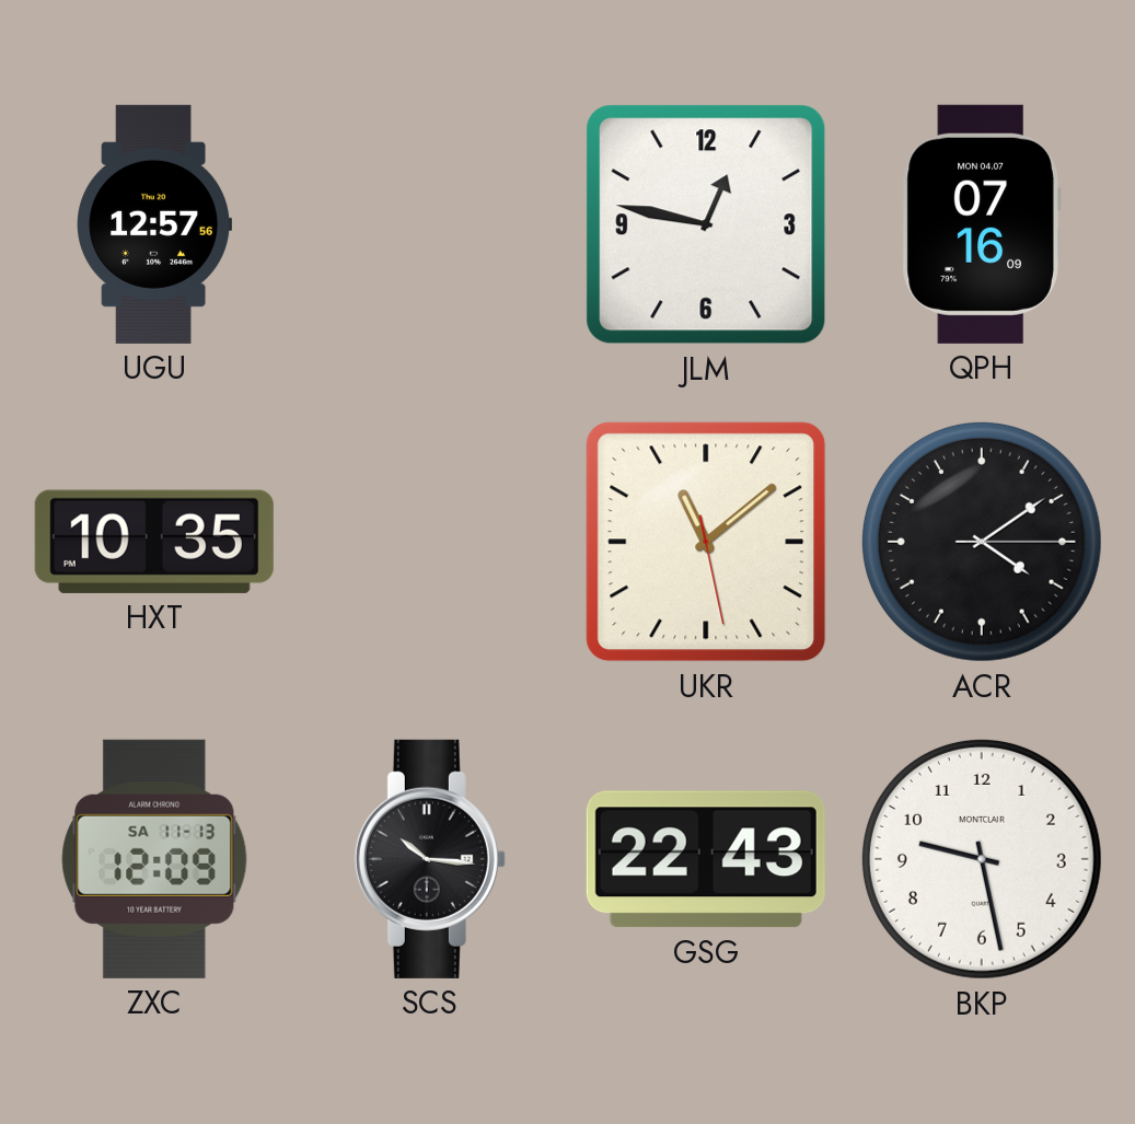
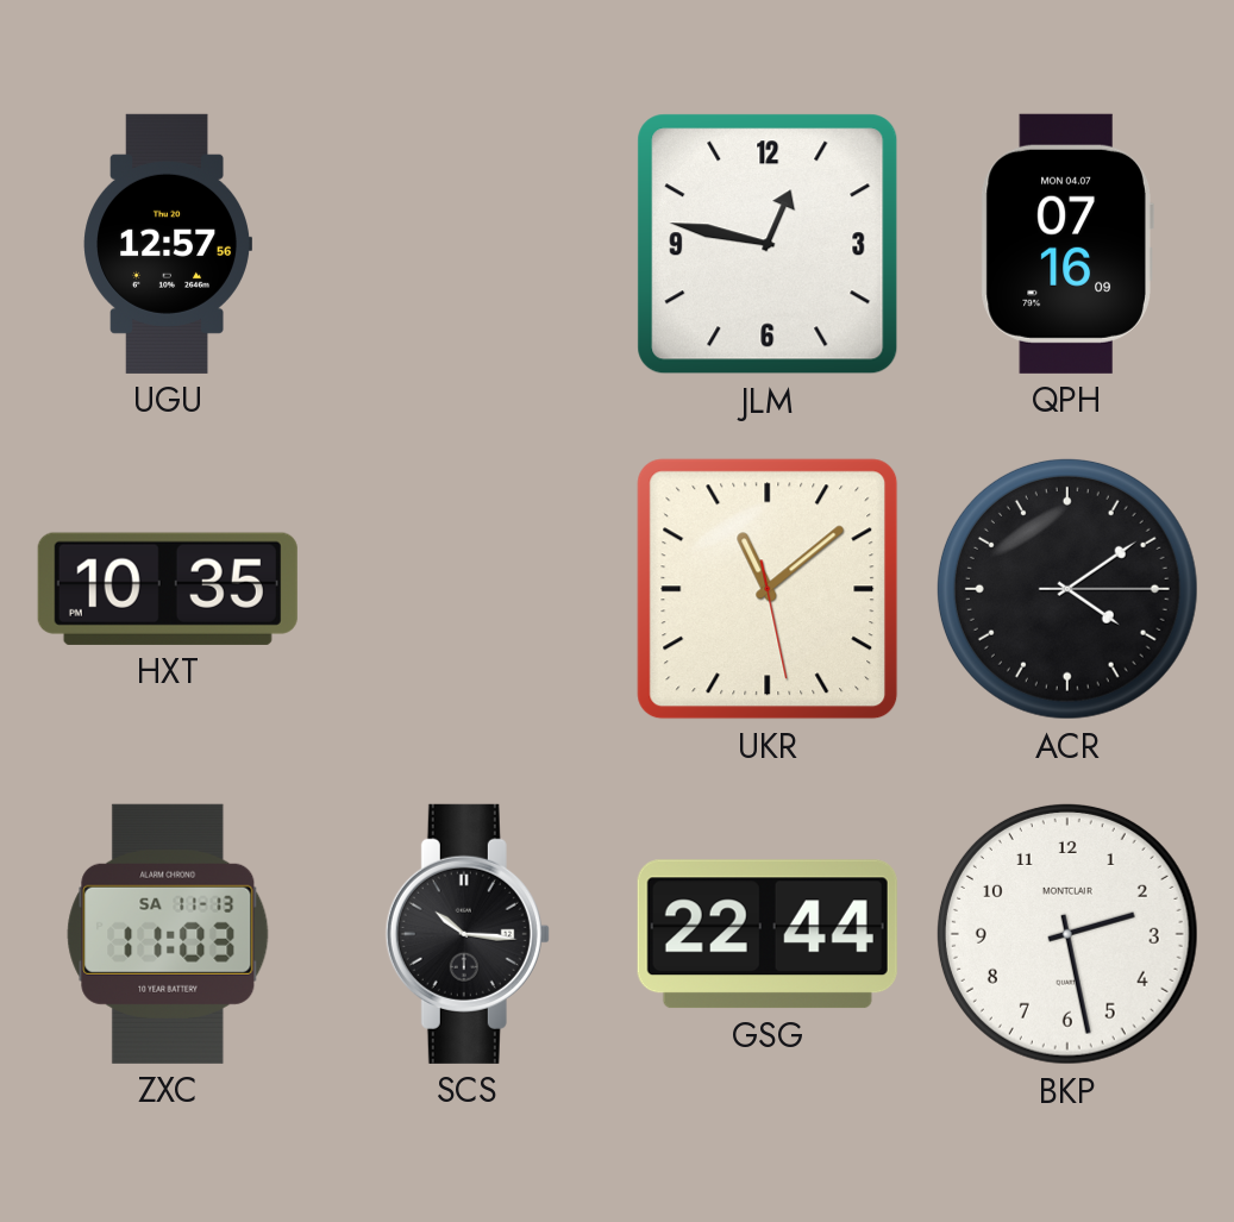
ZXC: 12:09 -> 11:03 (168, 934)
GSG: 22:43 -> 22:44 (768, 934)
BKP: 9:28 -> 2:28 (1067, 934)
